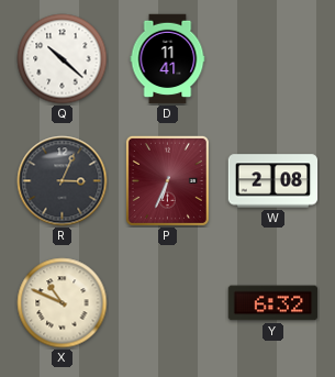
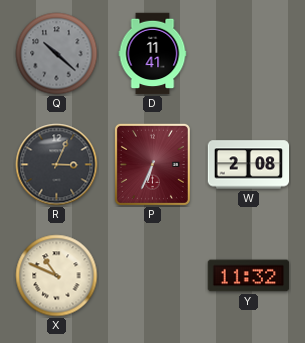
Q dial: white -> grey (57, 54)
Y: 6:32 -> 11:32 (249, 276)
